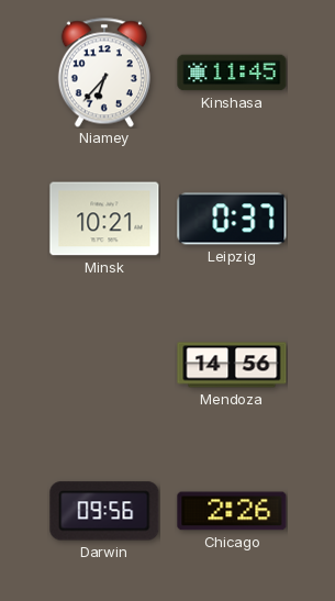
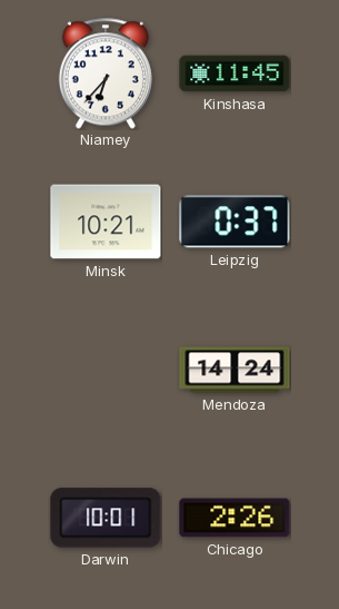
Mendoza: 14:56 -> 14:24 (235, 370)
Darwin: 09:56 -> 10:01 (106, 518)
